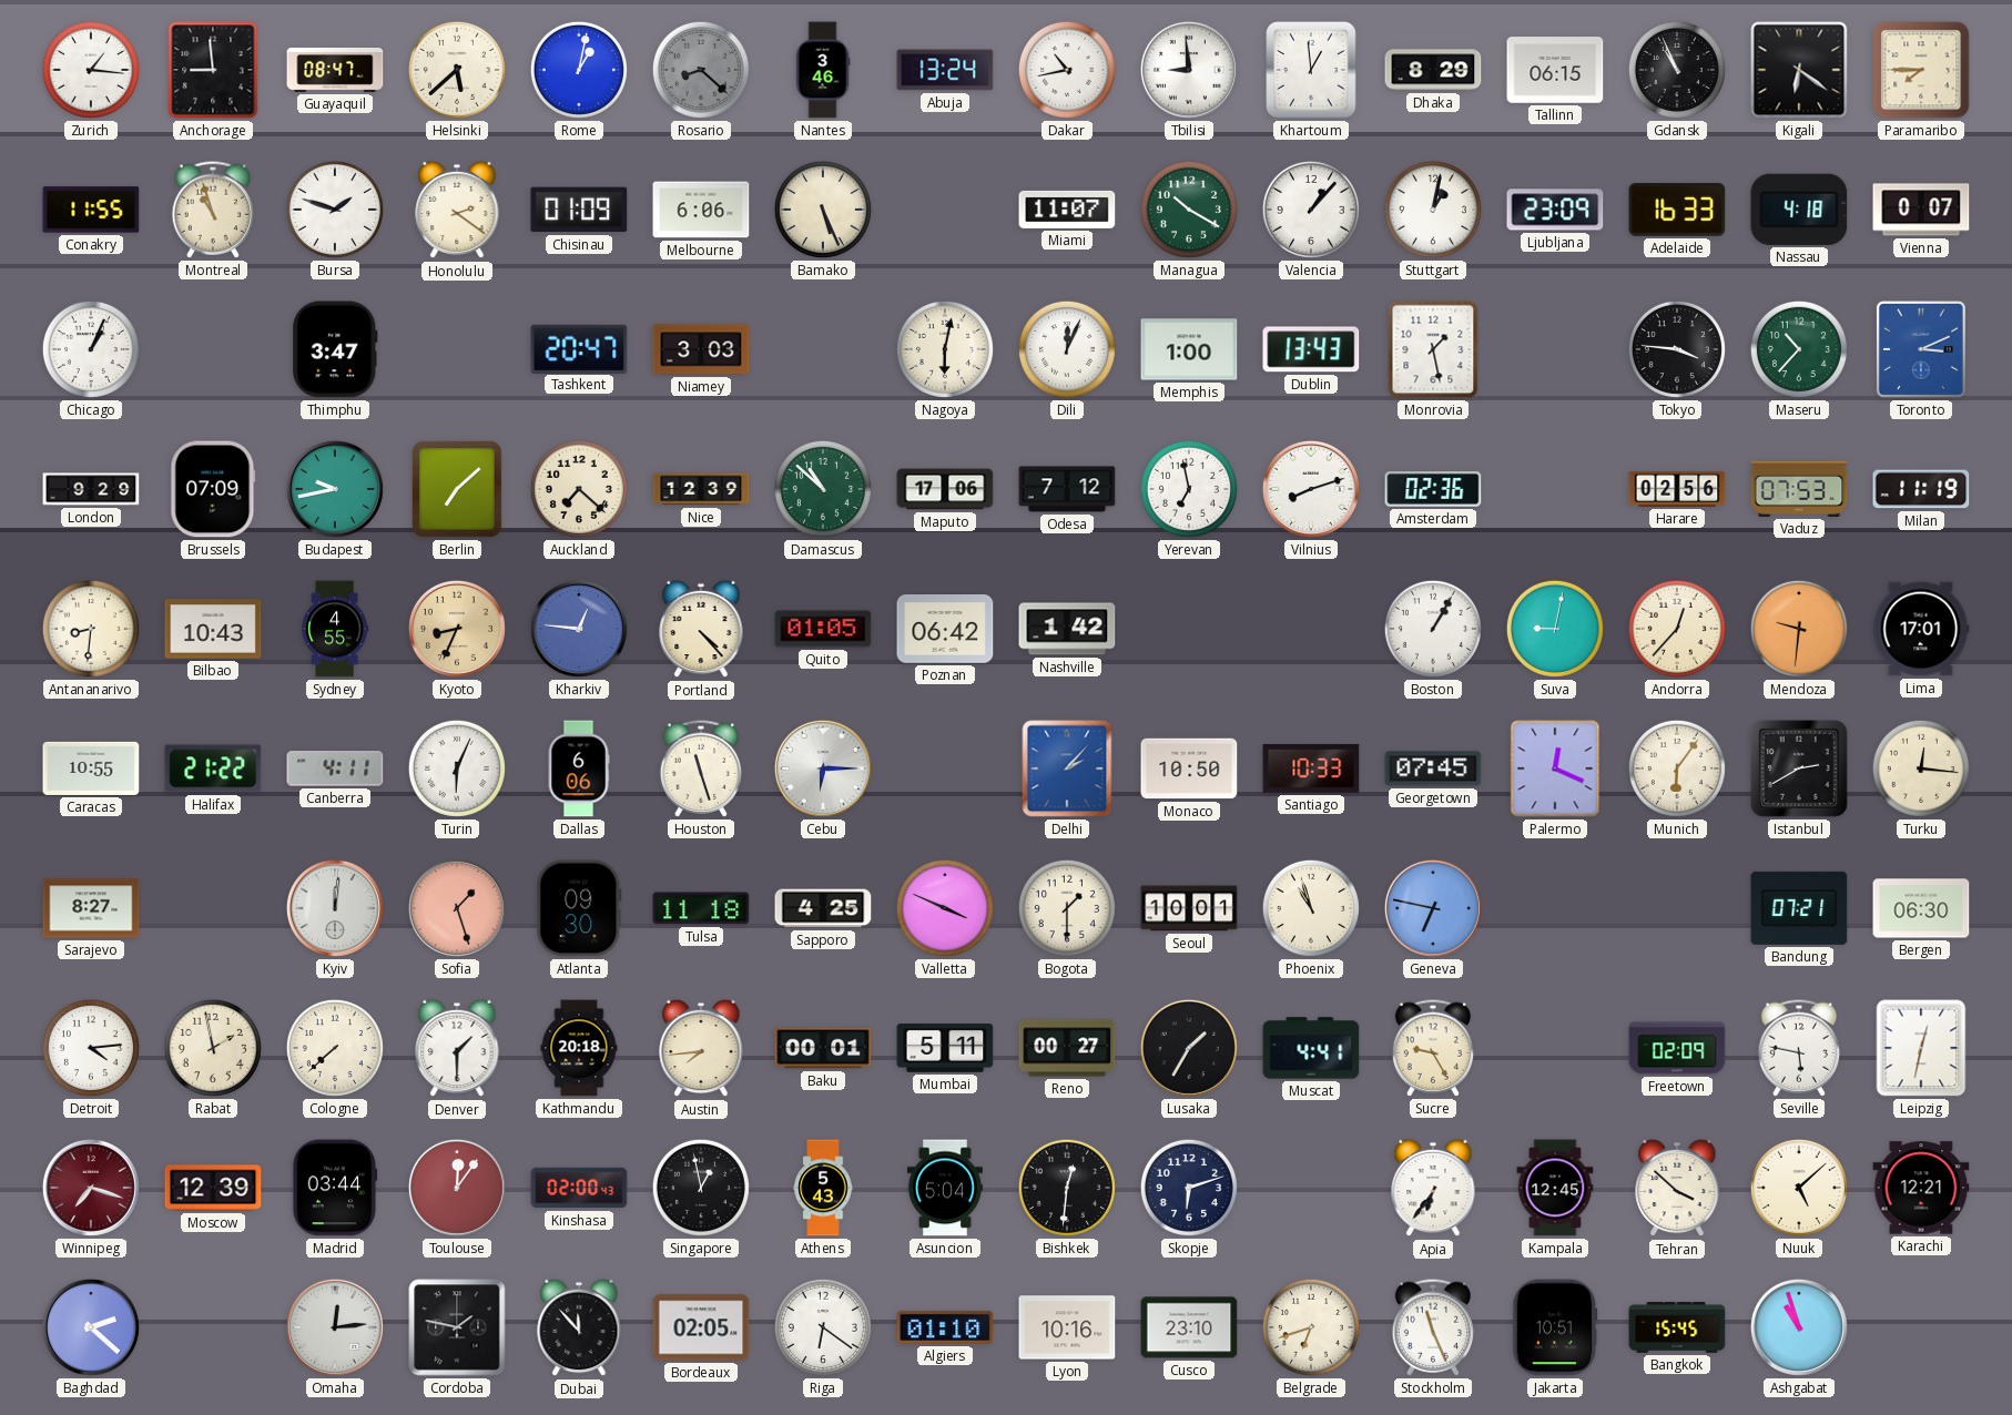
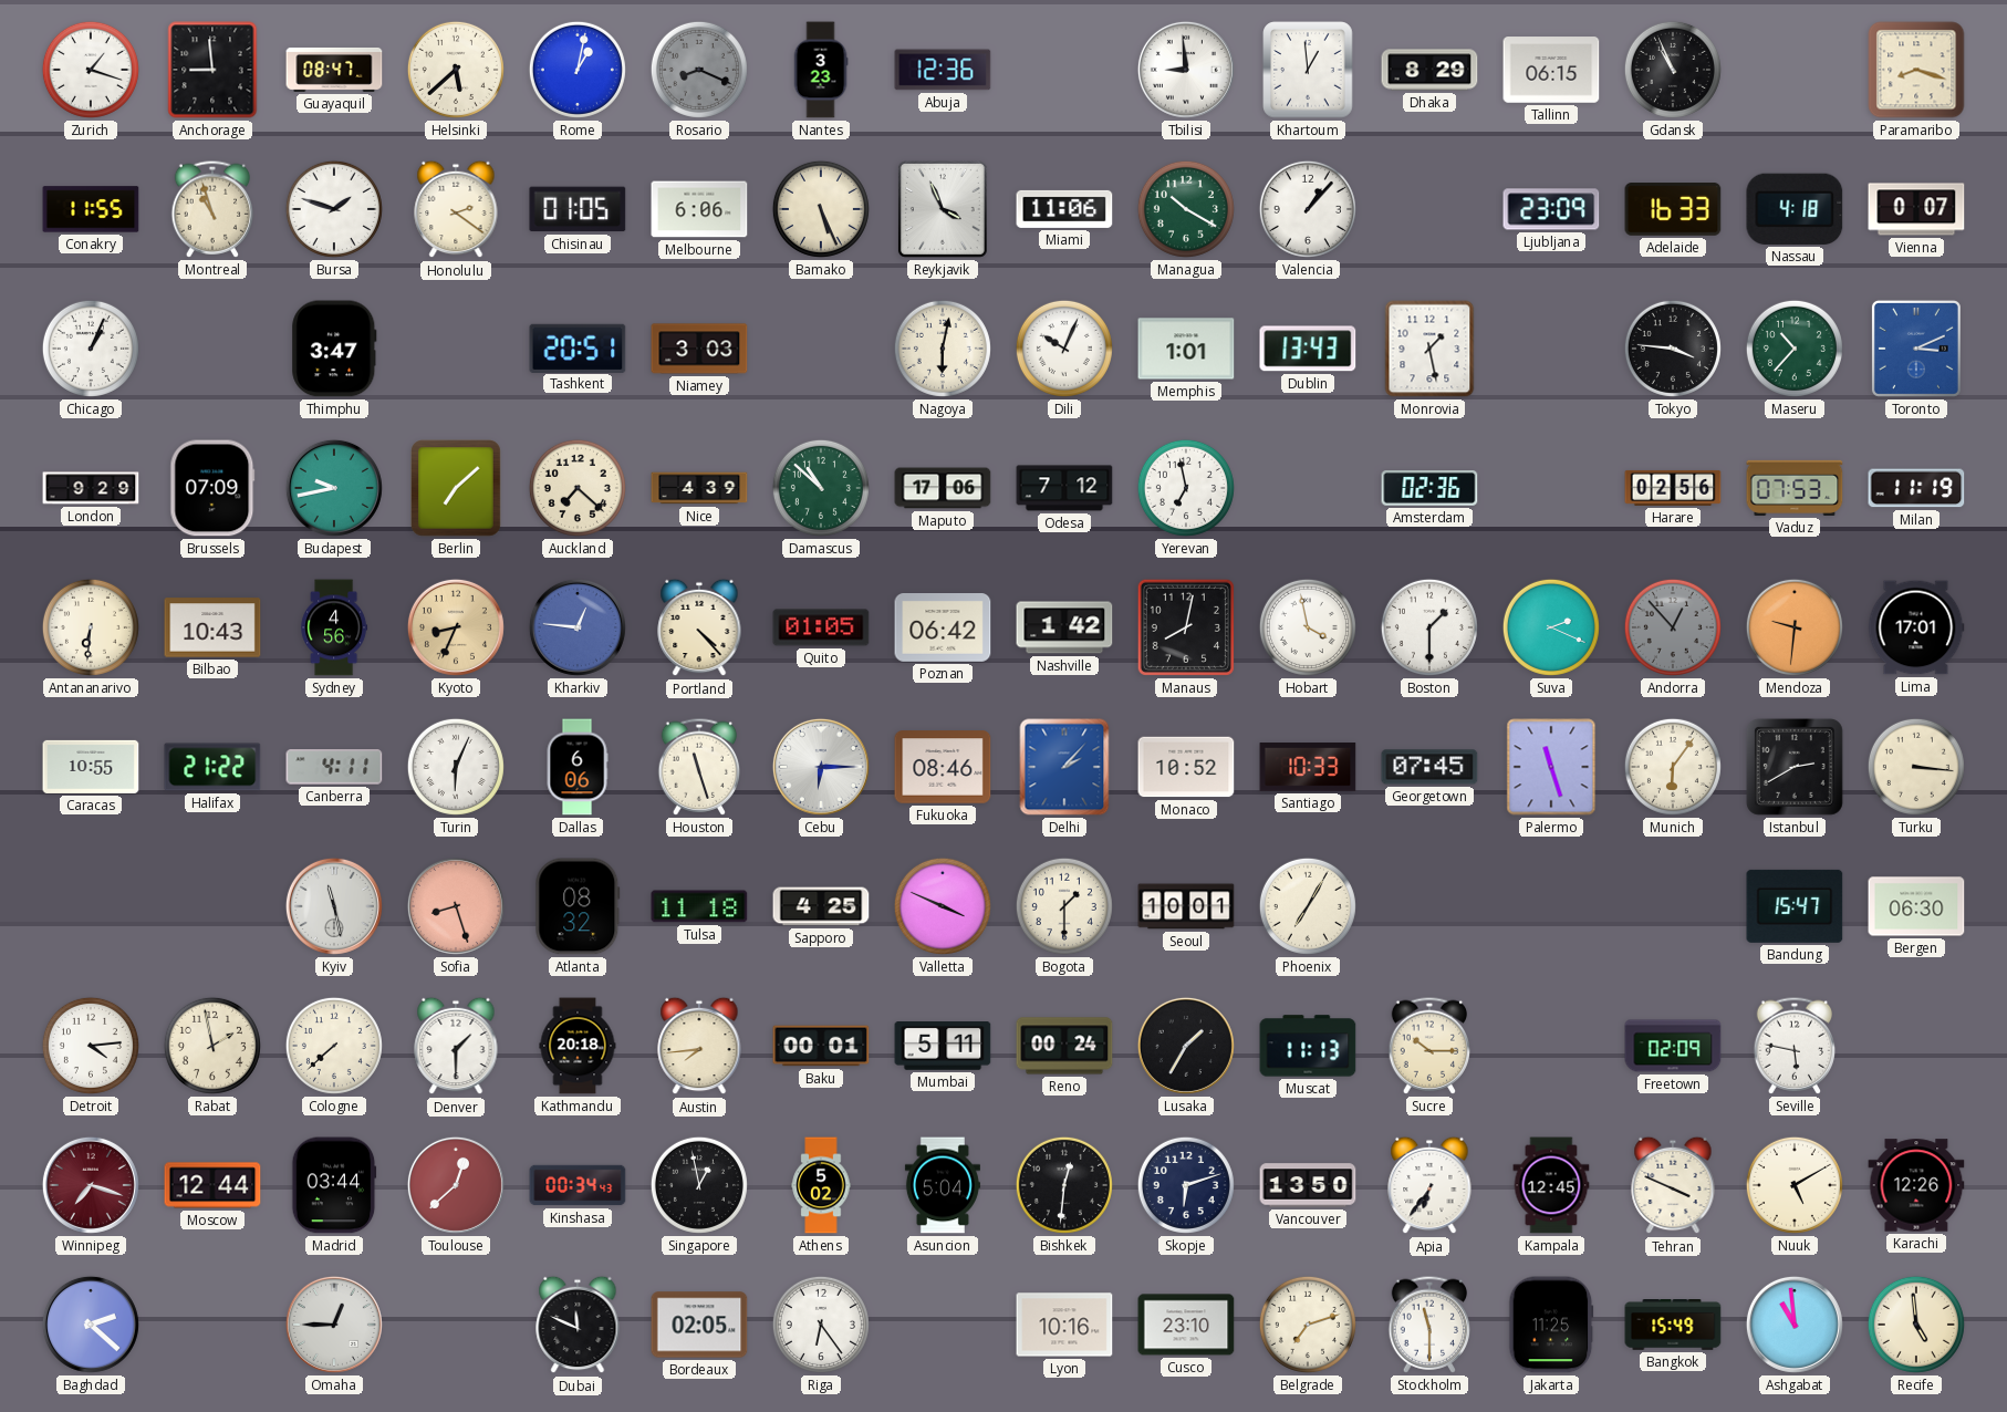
Zurich: 1:16 -> 1:18 (91, 70)
Rosario: 8:22 -> 8:19 (699, 70)
Nantes: 3:46 -> 3:23 (821, 70)
Abuja: 13:24 -> 12:36 (943, 70)
Dakar: 10:43 -> none (1067, 70)
Kigali: 6:21 -> none (1799, 70)
Paramaribo: 7:45 -> 8:18 (1916, 70)
Chisinau: 01:09 -> 01:05 (578, 209)
Reykjavik: none -> 3:56 (943, 209)
Miami: 11:07 -> 11:06 (1064, 209)
Stuttgart: 1:02 -> none (1433, 210)
Tashkent: 20:47 -> 20:51 (578, 347)
Dili: 12:04 -> 10:04 (1064, 349)
Memphis: 1:00 -> 1:01 (1186, 349)
Nice: 12:39 -> 4:39 (699, 488)
Vilnius: 8:12 -> none (1311, 489)
Antananarivo: 8:31 -> 6:31 (91, 627)
Sydney: 4:55 -> 4:56 (334, 627)
Manaus: none -> 8:02 (1186, 627)
Hobart: none -> 3:58 (1308, 627)
Boston: 1:05 -> 1:30 (1429, 627)
Suva: 9:02 -> 2:19 (1551, 627)
Andorra: 12:37 -> 12:53 (1673, 627)
Andorra dial: cream -> grey (1673, 627)
Fukuoka: none -> 08:46 (943, 767)
Monaco: 10:50 -> 10:52 (1186, 767)
Palermo: 12:19 -> 11:27 (1551, 767)
Turku: 12:16 -> 3:16 (1916, 767)
Sarajevo: 8:27 -> none (91, 908)
Kyiv: 12:01 -> 11:28 (334, 906)
Sofia: 1:27 -> 8:27 (456, 906)
Atlanta: 09:30 -> 08:32 (578, 906)
Phoenix: 10:57 -> 7:05 (1308, 906)
Geneva: 6:47 -> none (1433, 908)
Bandung: 07:21 -> 15:47 (1795, 906)
Reno: 00:27 -> 00:24 (1064, 1046)
Muscat: 4:41 -> 11:13 (1308, 1046)
Sucre: 9:25 -> 10:15 (1429, 1046)
Leipzig: 12:32 -> none (1921, 1048)
Moscow: 12:39 -> 12:44 (212, 1185)
Toulouse: 12:06 -> 12:38 (456, 1185)
Kinshasa: 02:00 -> 00:34 (578, 1185)
Athens: 5:43 -> 5:02 (821, 1185)
Vancouver: none -> 13:50 (1308, 1185)
Tehran: 3:52 -> 3:49 (1673, 1185)
Nuuk: 5:08 -> 5:10 (1795, 1185)
Karachi: 12:21 -> 12:26 (1916, 1185)
Omaha: 12:14 -> 12:45 (334, 1325)
Cordoba: 1:47 -> none (457, 1327)
Dubai: 11:53 -> 11:49 (578, 1325)
Riga: 6:21 -> 6:24 (821, 1325)
Algiers: 01:10 -> none (945, 1327)
Belgrade: 6:42 -> 7:12 (1308, 1325)
Stockholm: 11:26 -> 11:30 (1429, 1325)
Jakarta: 10:51 -> 11:25 (1551, 1325)
Bangkok: 15:45 -> 15:49 (1673, 1326)
Ashgabat: 10:57 -> 10:59 (1795, 1325)
Recife: none -> 4:59 (1916, 1325)
